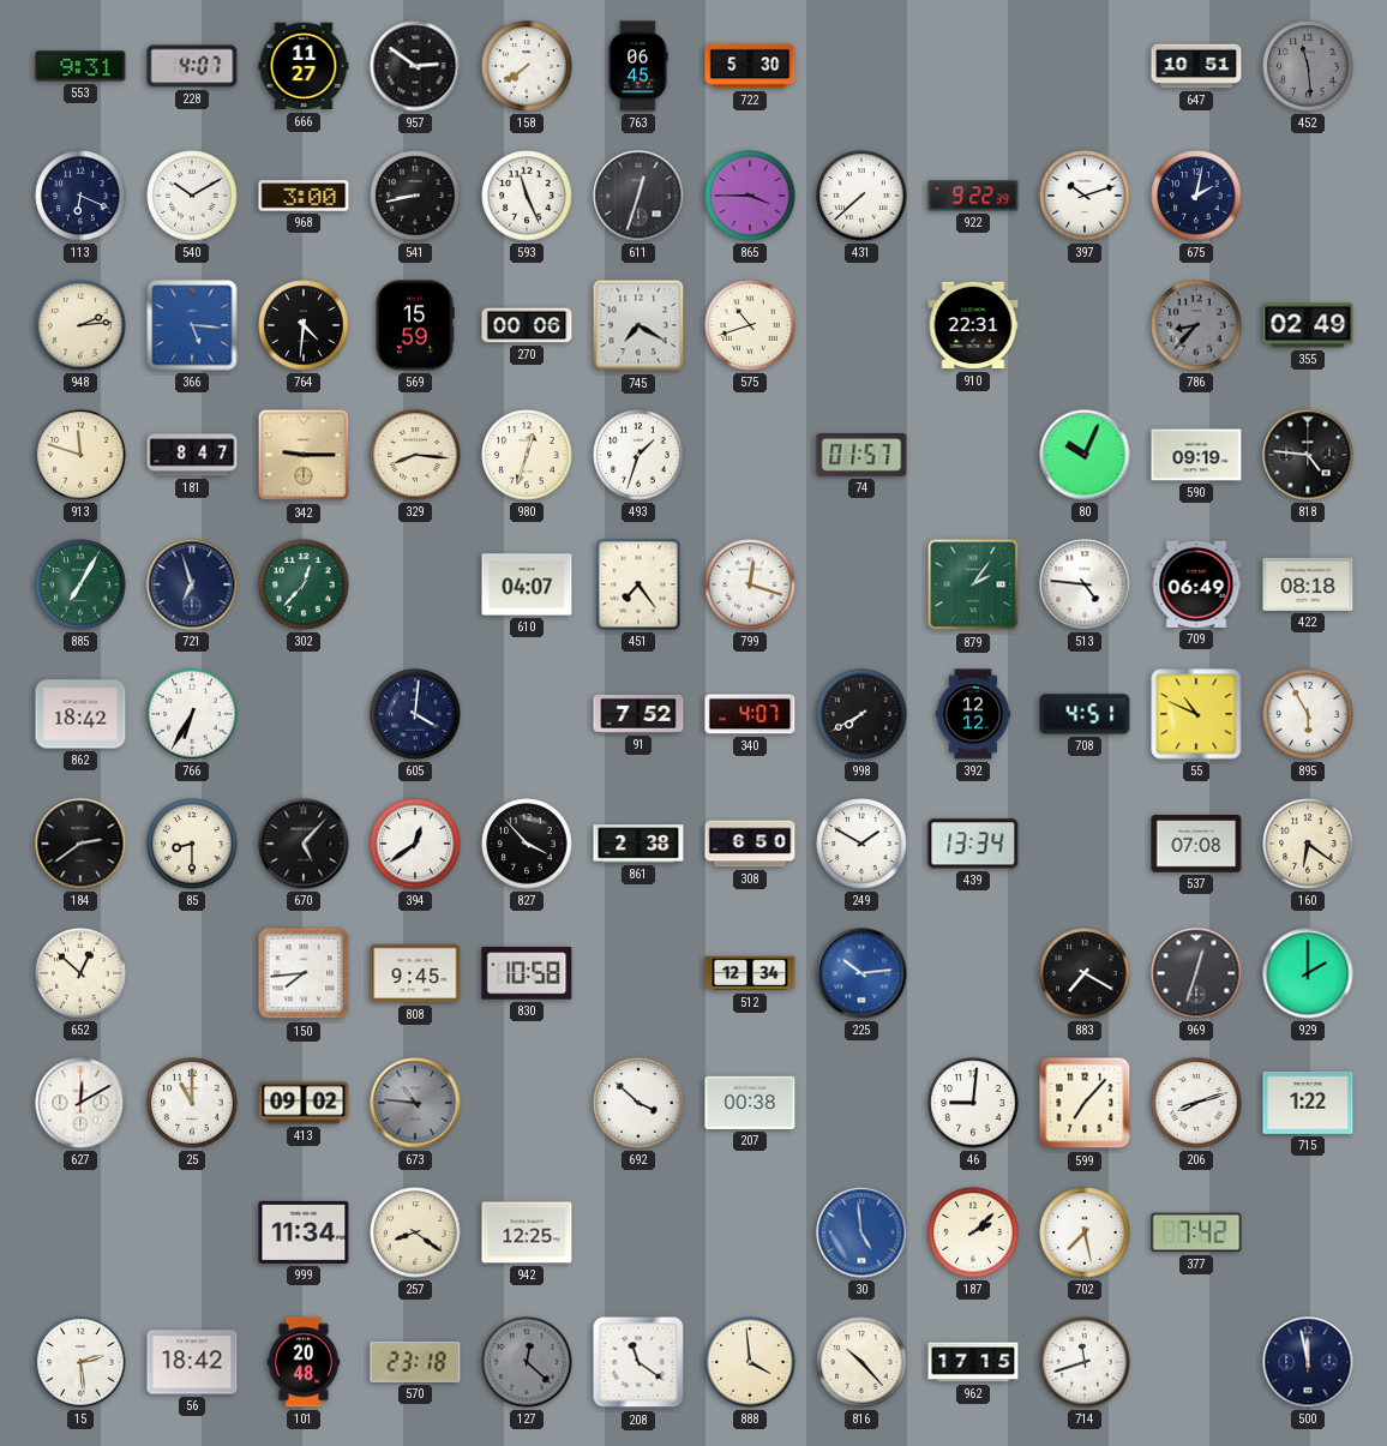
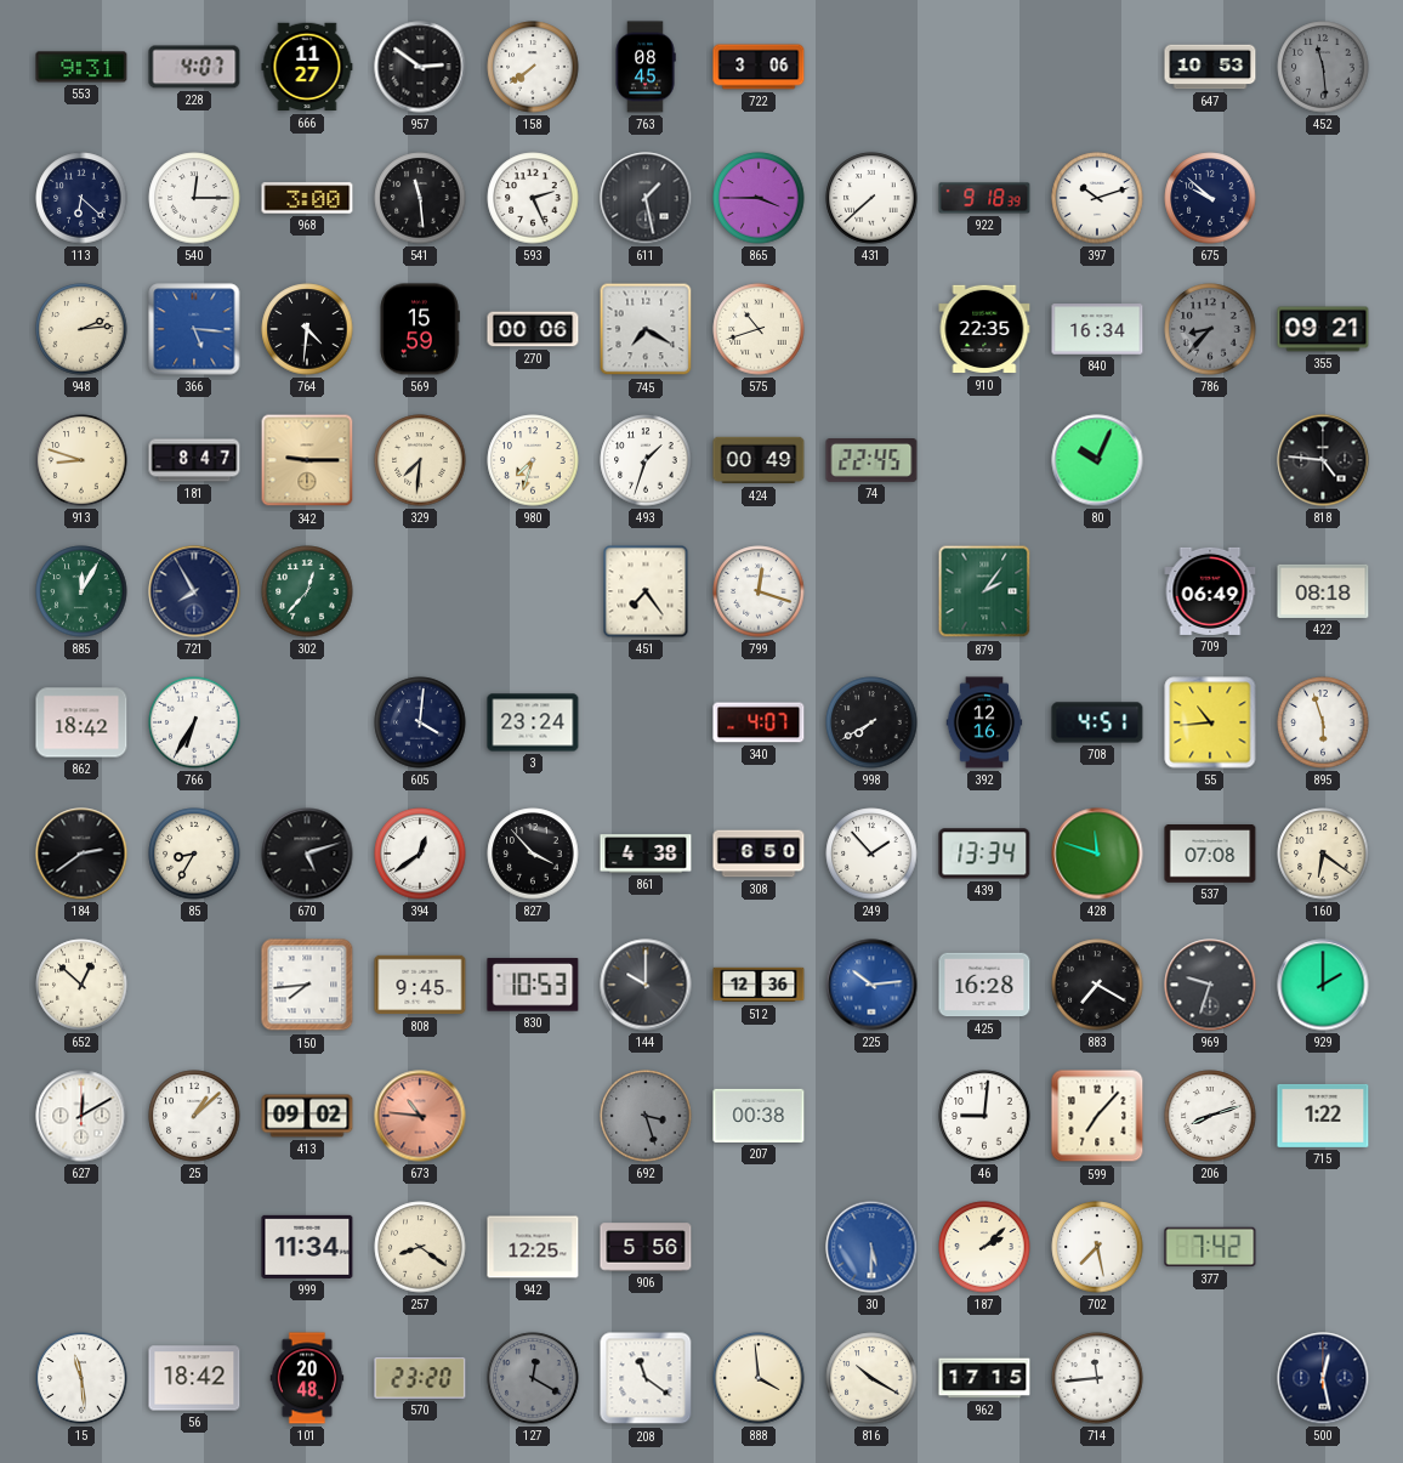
763: 06:45 -> 08:45 (646, 67)
722: 5:30 -> 3:06 (759, 67)
647: 10:51 -> 10:53 (1210, 67)
113: 6:19 -> 6:22 (81, 198)
540: 10:10 -> 12:15 (194, 198)
541: 8:43 -> 11:29 (420, 198)
593: 11:26 -> 2:26 (533, 198)
611: 12:33 -> 1:28 (646, 198)
922: 9:22 -> 9:18 (984, 198)
675: 2:02 -> 9:52 (1210, 198)
910: 22:31 -> 22:35 (984, 329)
840: none -> 16:34 (1097, 329)
355: 02:49 -> 09:21 (1323, 329)
913: 11:48 -> 8:48 (81, 460)
329: 8:16 -> 7:31 (420, 460)
980: 12:33 -> 7:33 (533, 460)
424: none -> 00:49 (759, 460)
74: 01:57 -> 22:45 (871, 461)
590: 09:19 -> none (1196, 455)
885: 7:05 -> 12:05 (81, 591)
721: 6:57 -> 7:55 (194, 591)
610: 04:07 -> none (527, 584)
513: 4:46 -> none (1085, 584)
3: none -> 23:24 (533, 722)
91: 7:52 -> none (638, 714)
392: 12:12 -> 12:16 (984, 722)
55: 10:49 -> 10:44 (1210, 722)
895: 5:55 -> 5:57 (1323, 722)
85: 8:30 -> 8:35 (194, 854)
670: 5:07 -> 5:12 (307, 854)
861: 2:38 -> 4:38 (646, 854)
249: 1:50 -> 1:53 (871, 854)
428: none -> 11:48 (1097, 854)
830: 10:58 -> 10:53 (533, 985)
144: none -> 10:00 (646, 985)
512: 12:34 -> 12:36 (759, 985)
425: none -> 16:28 (984, 985)
969: 12:33 -> 9:33 (1210, 985)
25: 11:00 -> 1:08 (194, 1116)
673 dial: grey -> salmon (420, 1116)
692: 3:52 -> 3:27 (646, 1116)
692 dial: white -> grey (646, 1116)
906: none -> 5:56 (646, 1247)
30: 4:59 -> 5:30 (871, 1247)
15: 2:29 -> 11:29 (81, 1378)
570: 23:18 -> 23:20 (420, 1378)
127: 12:22 -> 12:20 (533, 1378)
816: 10:23 -> 10:20 (871, 1378)
714: 11:42 -> 11:44 (1097, 1378)
500: 11:58 -> 12:28 (1323, 1378)
